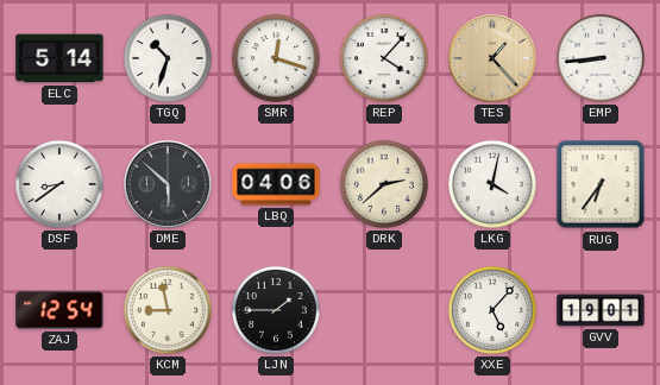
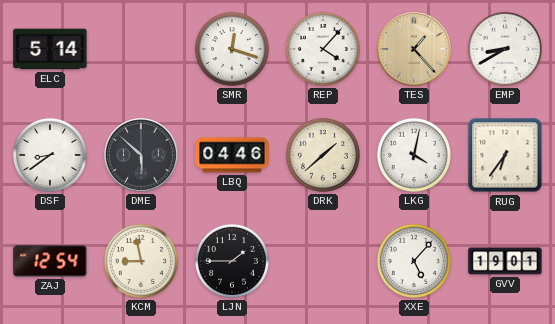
TGQ: 10:33 -> none (168, 58)
EMP: 8:44 -> 8:40 (505, 49)
LBQ: 04:06 -> 04:46 (232, 155)
DRK: 2:38 -> 1:38 (323, 155)
